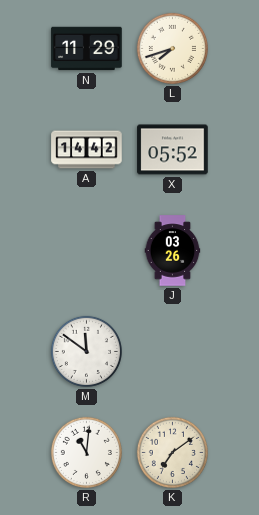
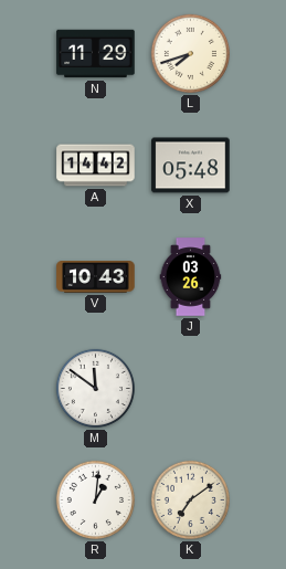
X: 05:52 -> 05:48 (191, 166)
V: none -> 10:43 (96, 277)
R: 11:01 -> 1:01 (95, 499)
